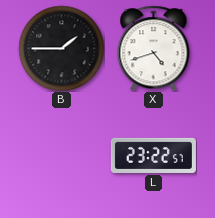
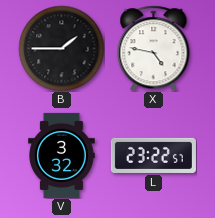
X: 4:42 -> 4:47 (154, 48)
V: none -> 3:32 (62, 155)
